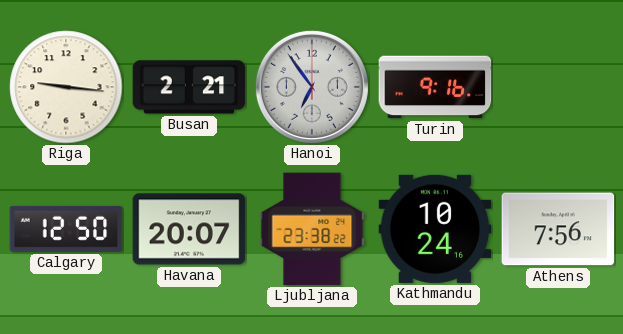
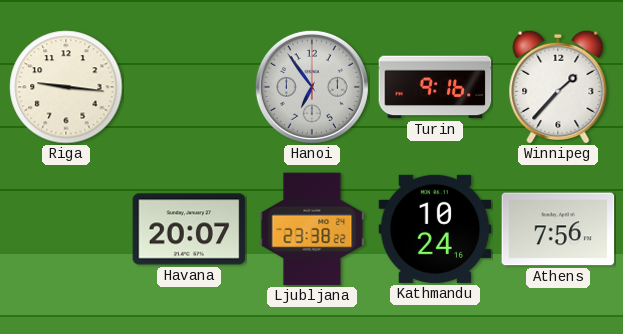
Busan: 2:21 -> none (189, 87)
Winnipeg: none -> 1:37 (558, 87)
Calgary: 12:50 -> none (66, 229)
